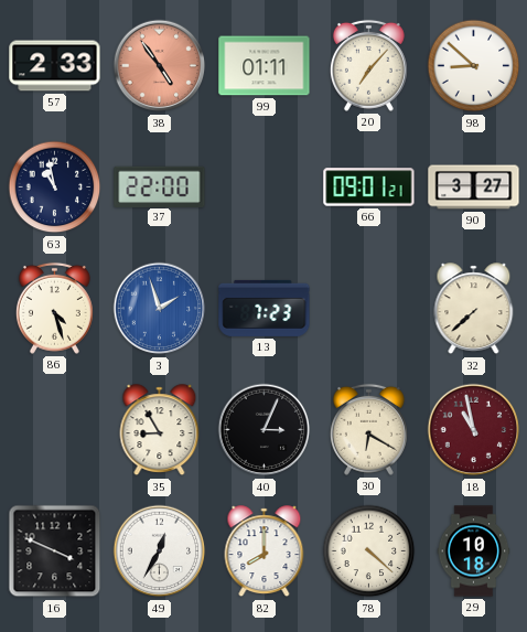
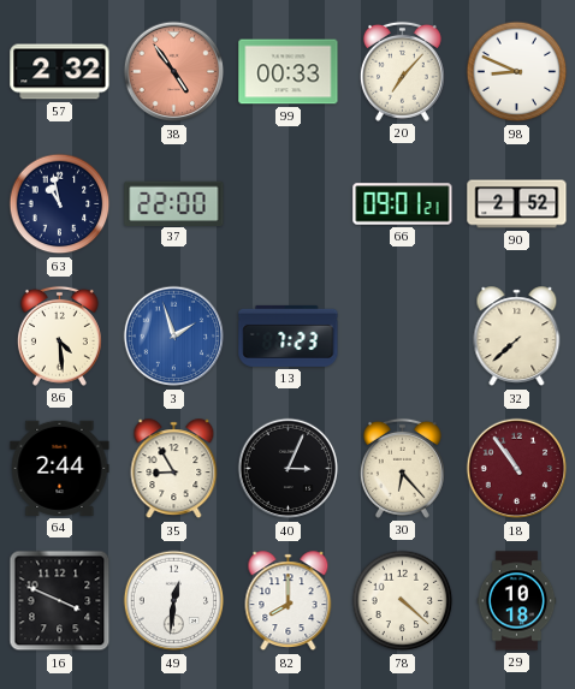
57: 2:33 -> 2:32 (60, 72)
99: 01:11 -> 00:33 (289, 72)
98: 8:52 -> 8:49 (517, 72)
90: 3:27 -> 2:52 (517, 204)
86: 4:27 -> 4:29 (59, 335)
64: none -> 2:44 (60, 468)
30: 6:20 -> 6:23 (402, 468)
18: 10:58 -> 10:54 (517, 469)
49: 12:35 -> 12:31 (174, 601)
